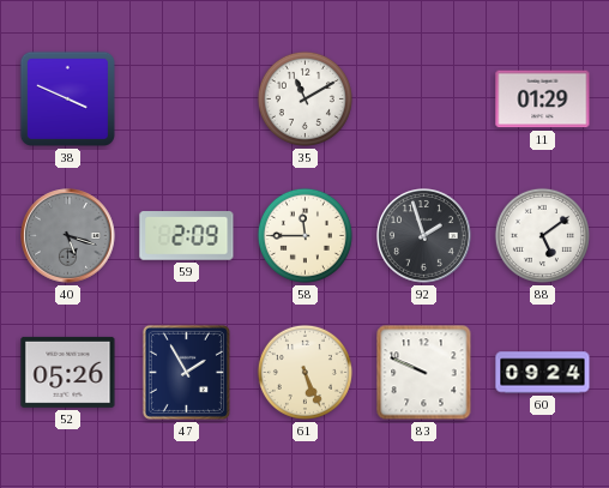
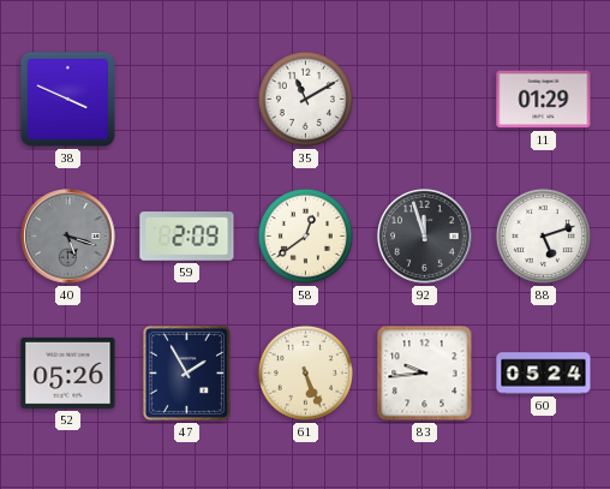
58: 11:45 -> 12:39 (305, 235)
92: 1:57 -> 11:57 (425, 237)
88: 5:09 -> 5:12 (543, 235)
83: 9:49 -> 9:44 (425, 374)
60: 09:24 -> 05:24 (544, 374)
